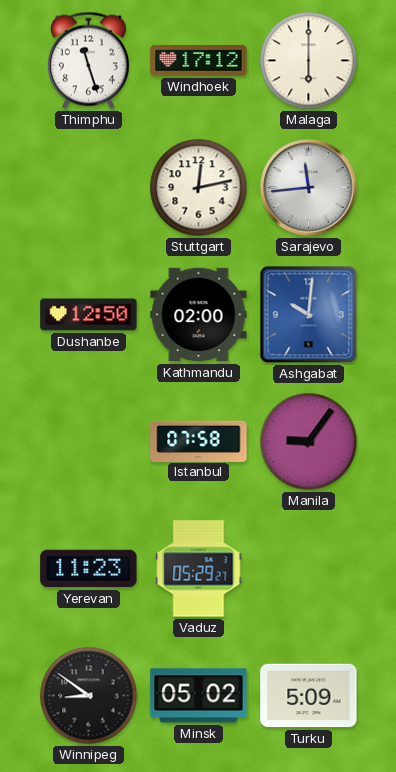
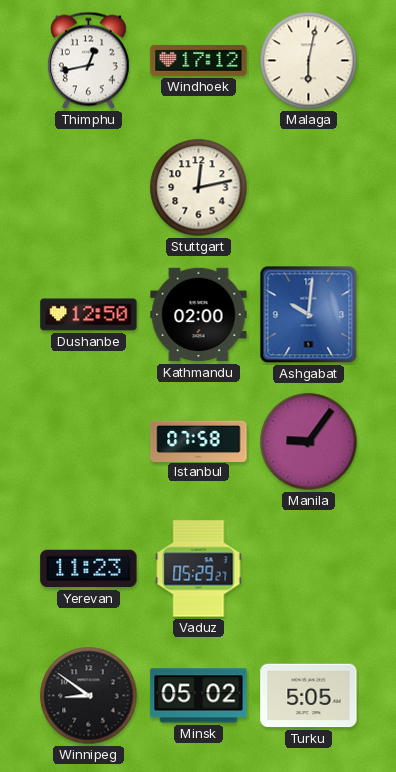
Thimphu: 11:27 -> 12:43 (88, 61)
Malaga: 6:00 -> 6:02 (309, 61)
Sarajevo: 11:44 -> none (309, 188)
Turku: 5:09 -> 5:05 (309, 696)
